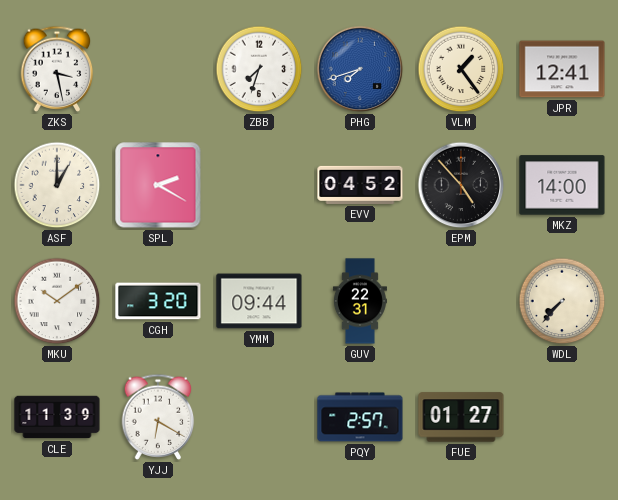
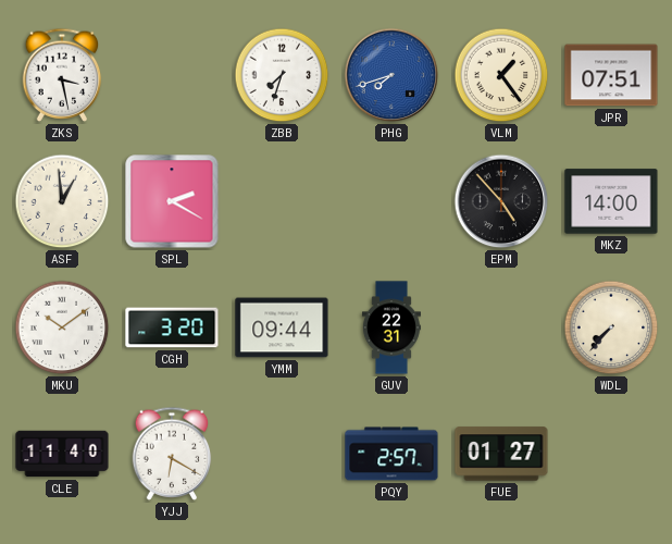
JPR: 12:41 -> 07:51 (611, 75)
ASF: 1:00 -> 12:59 (62, 201)
EVV: 04:52 -> none (360, 185)
CLE: 11:39 -> 11:40 (62, 454)
